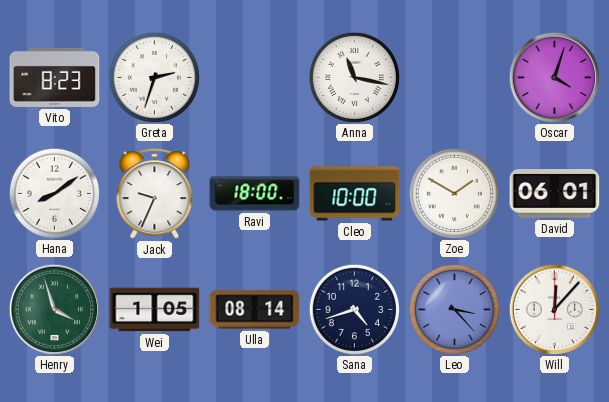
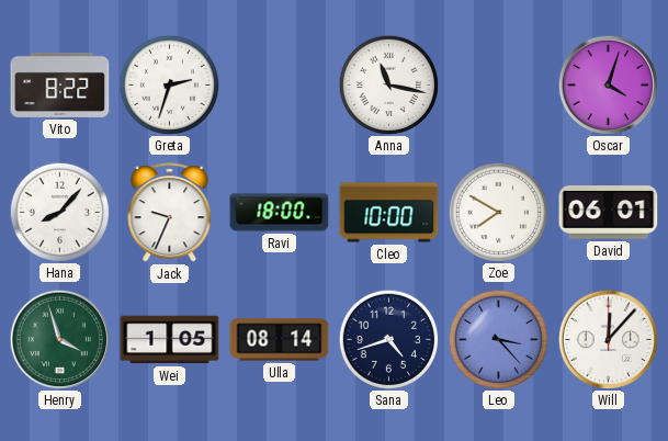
Vito: 8:23 -> 8:22 (60, 84)
Hana: 8:09 -> 8:07 (59, 212)
Zoe: 1:50 -> 7:50 (498, 212)
